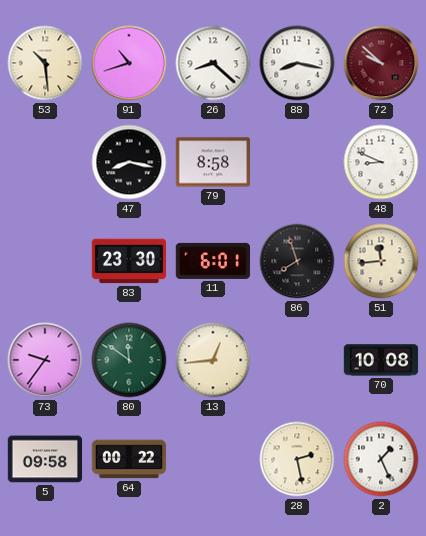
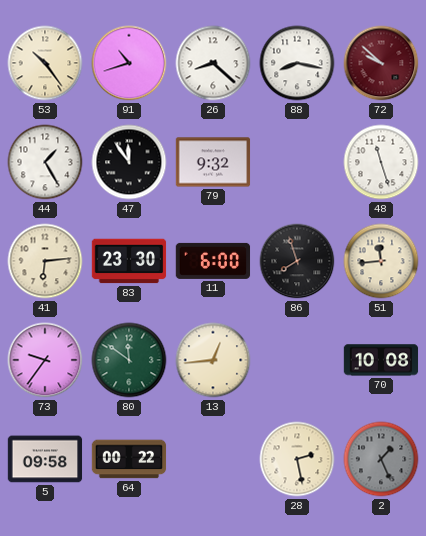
53: 10:29 -> 10:24 (45, 63)
44: none -> 1:25 (45, 162)
47: 8:17 -> 11:54 (129, 162)
79: 8:58 -> 9:32 (213, 162)
48: 8:49 -> 11:27 (381, 162)
41: none -> 6:14 (45, 261)
11: 6:01 -> 6:00 (213, 261)
2 dial: white -> grey (381, 459)
